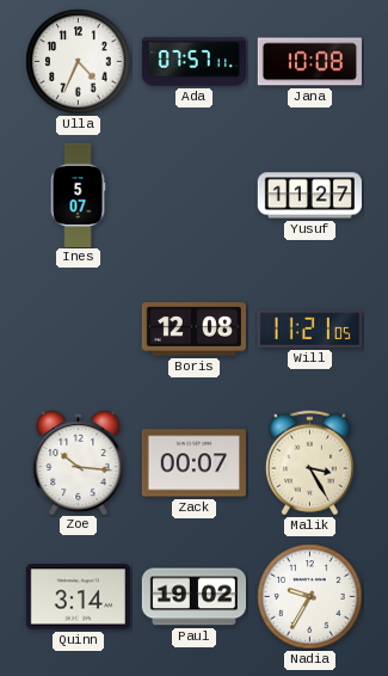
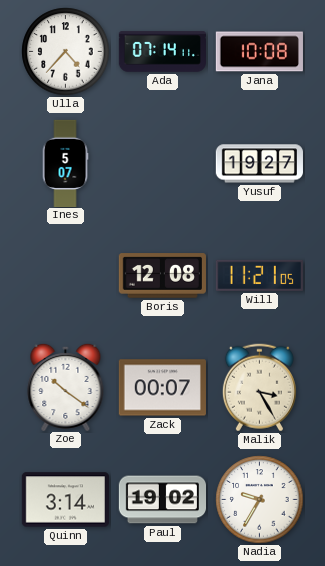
Ulla: 4:34 -> 4:37 (66, 52)
Ada: 07:57 -> 07:14 (162, 52)
Yusuf: 11:27 -> 19:27 (259, 164)
Zoe: 10:16 -> 10:21 (66, 386)
